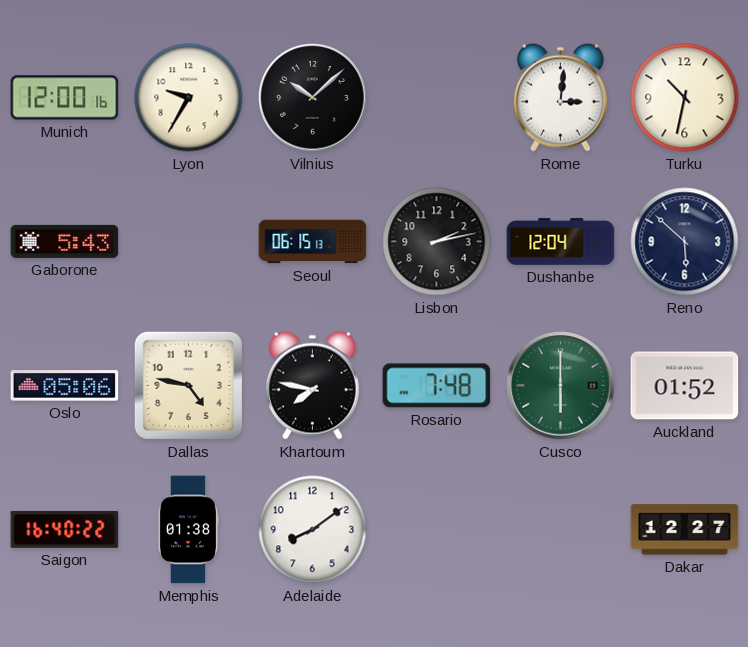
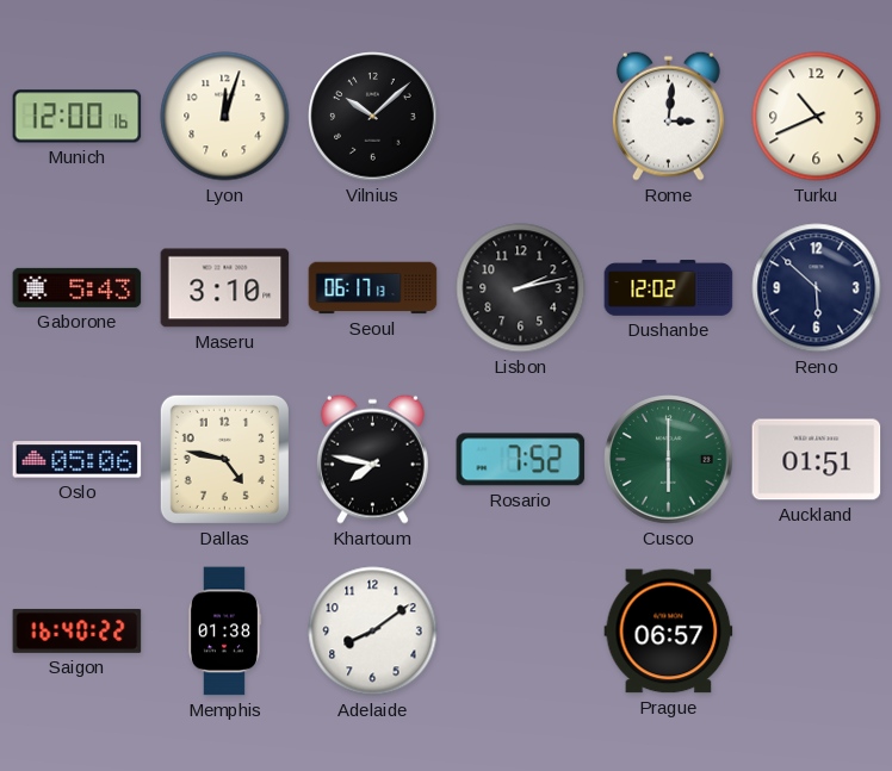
Lyon: 9:35 -> 12:03 (225, 117)
Turku: 10:32 -> 10:41 (817, 117)
Maseru: none -> 3:10 (225, 288)
Seoul: 06:15 -> 06:17 (373, 288)
Dushanbe: 12:04 -> 12:02 (669, 288)
Rosario: 7:48 -> 7:52 (521, 460)
Auckland: 01:52 -> 01:51 (817, 460)
Prague: none -> 06:57 (669, 632)
Dakar: 12:27 -> none (685, 530)
